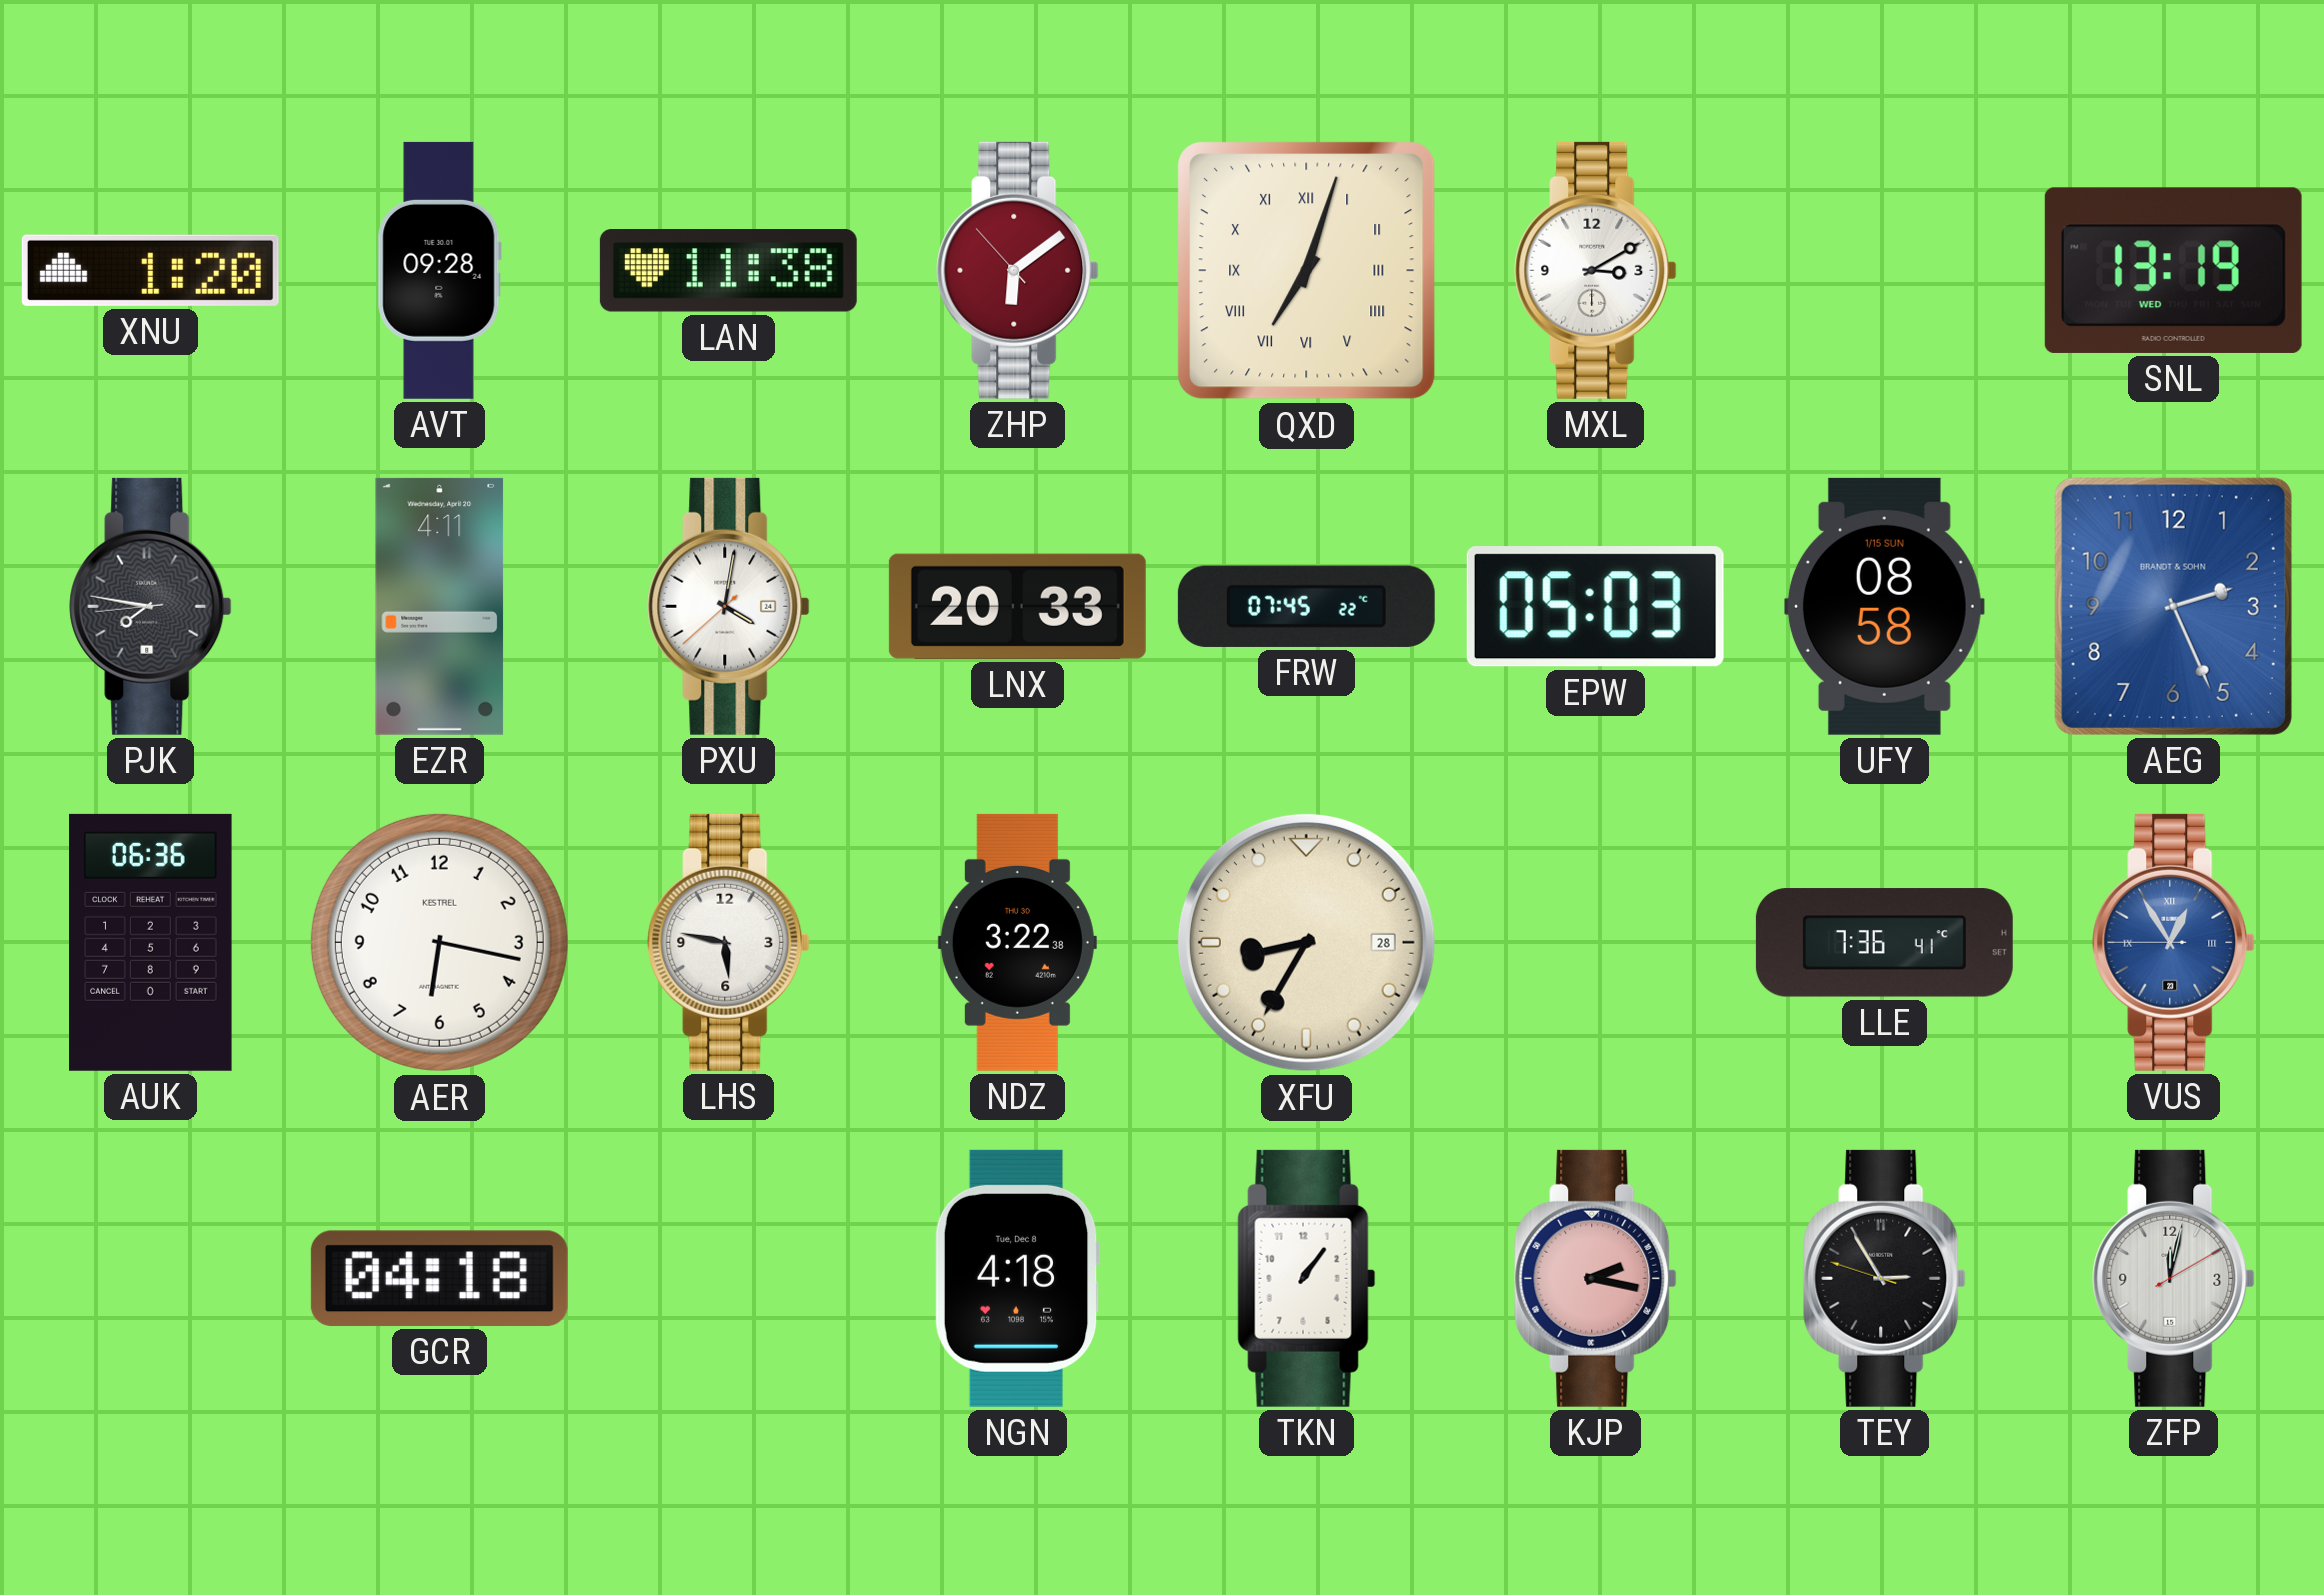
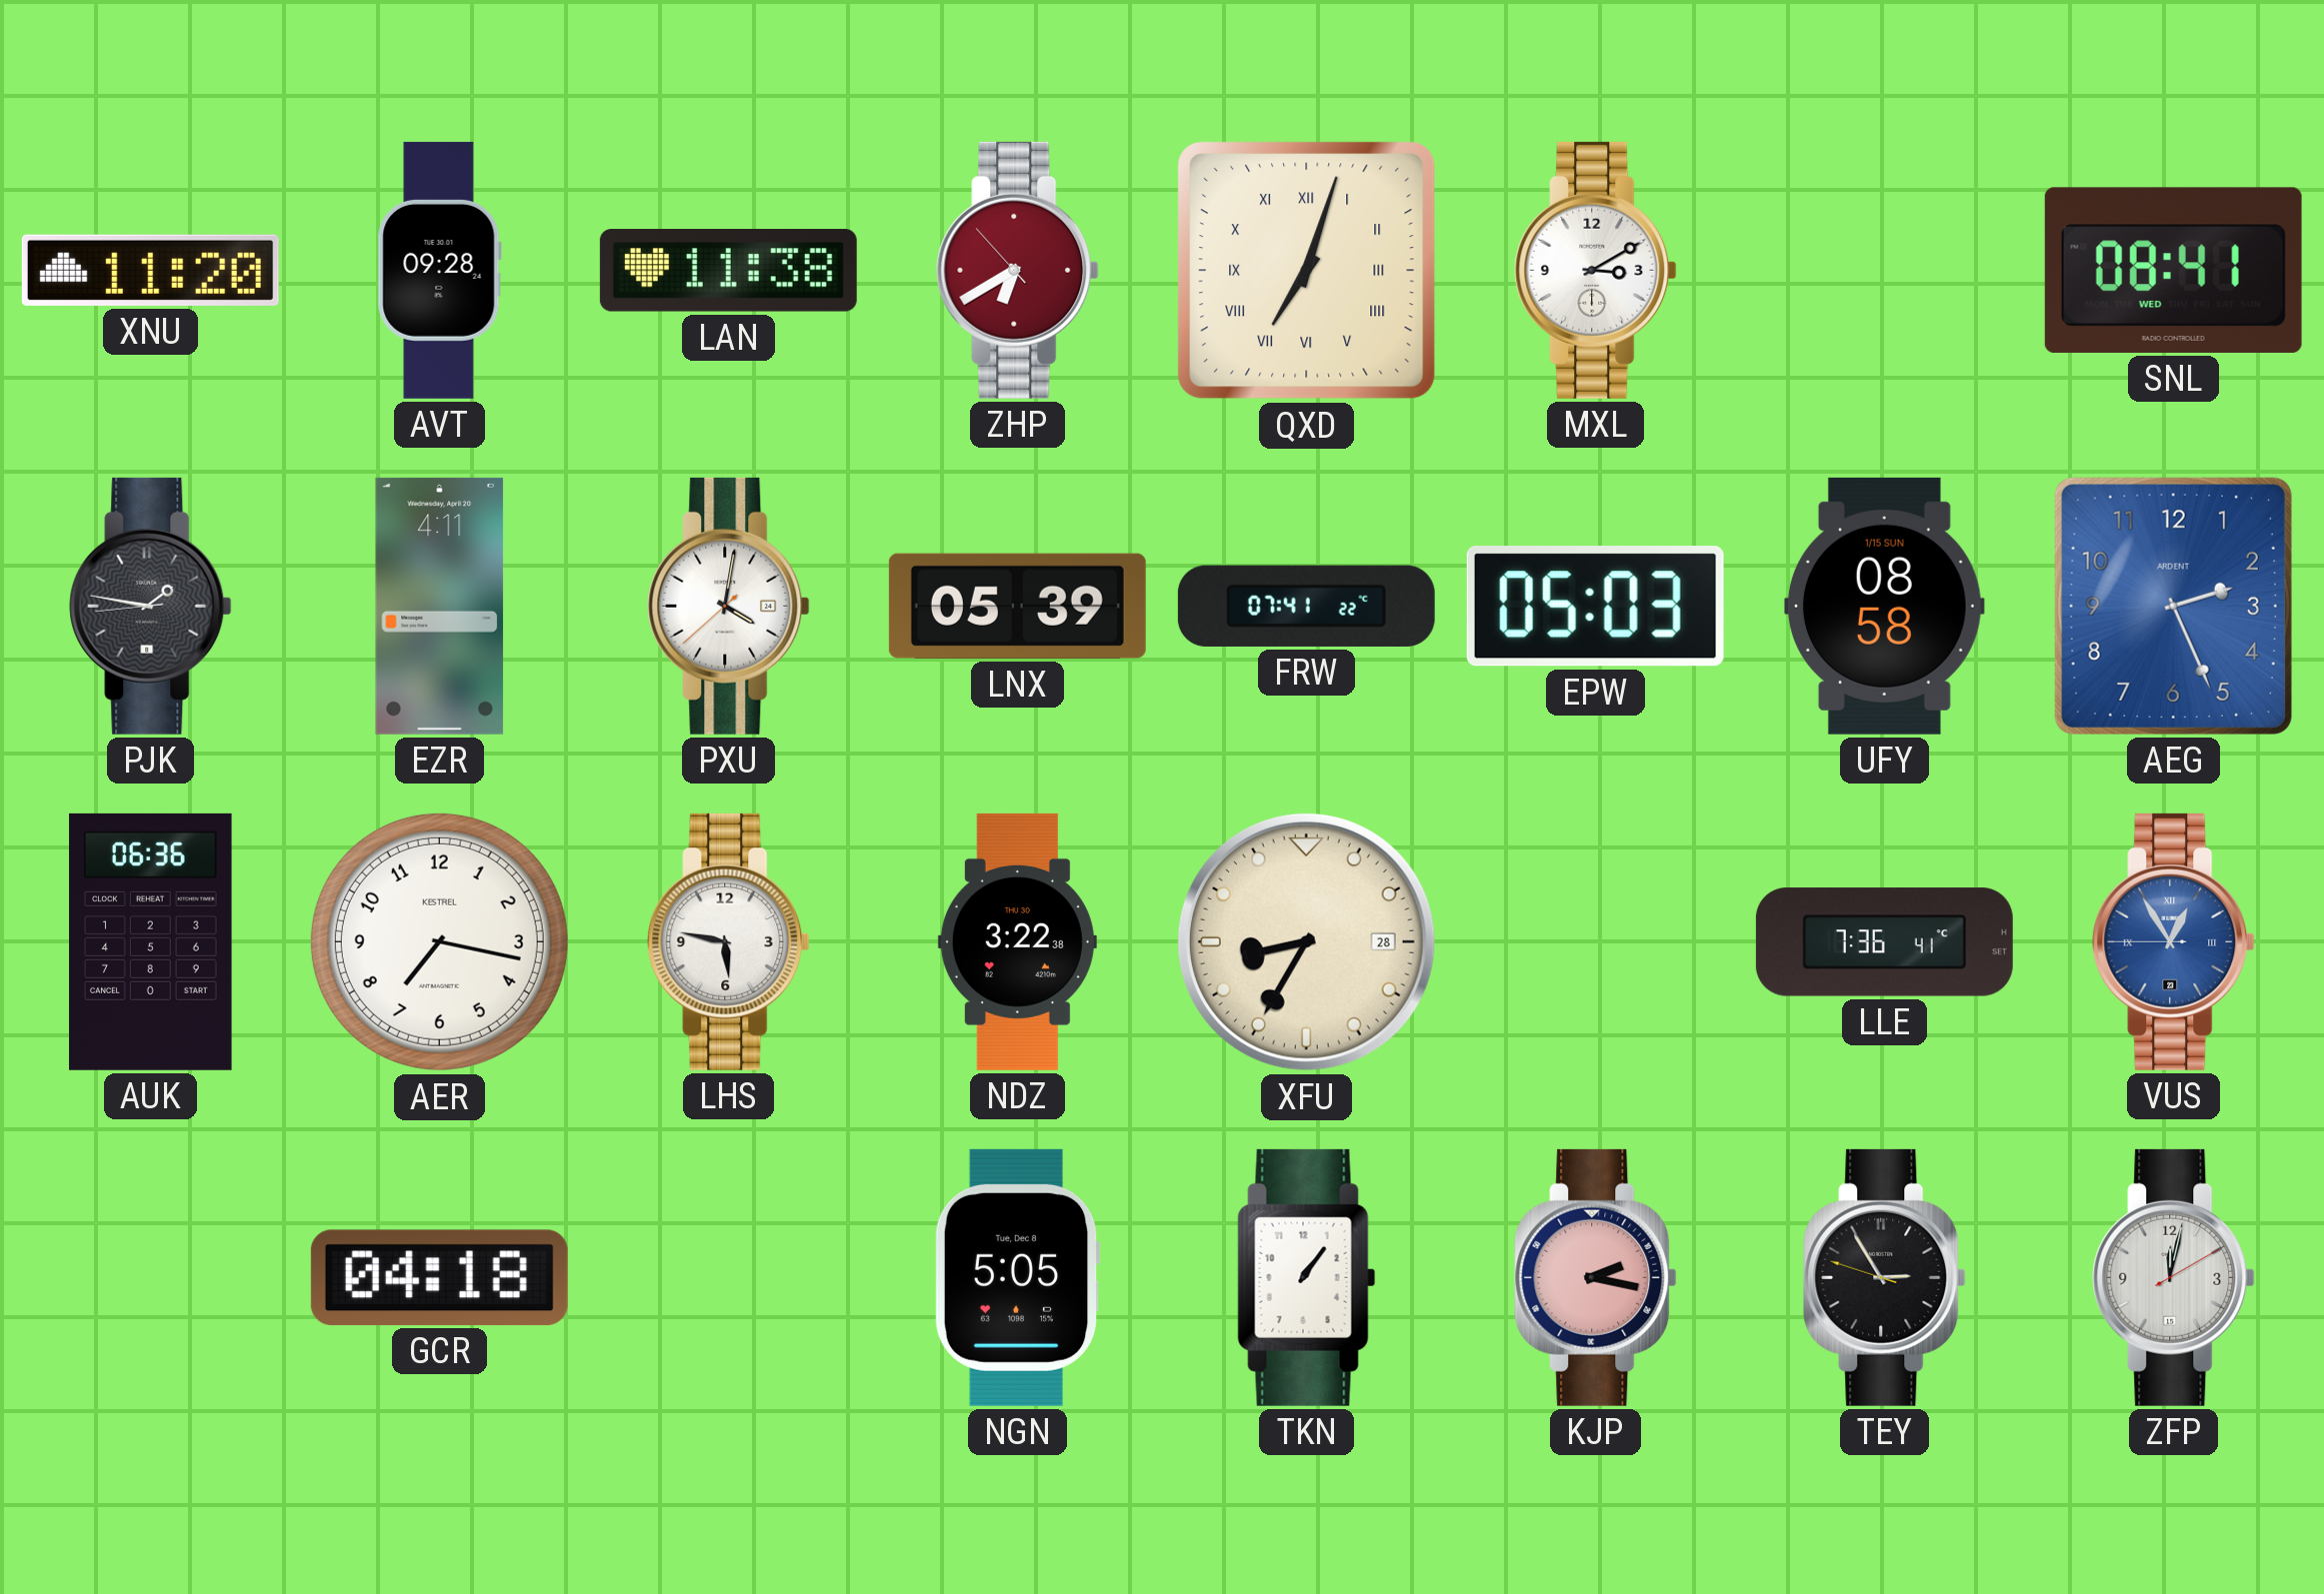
XNU: 1:20 -> 11:20 (150, 270)
ZHP: 6:08 -> 6:39 (1018, 270)
SNL: 13:19 -> 08:41 (2173, 270)
PJK: 7:46 -> 1:46 (151, 606)
LNX: 20:33 -> 05:39 (1017, 606)
FRW: 07:45 -> 07:41 (1306, 606)
AEG brand: BRANDT & SOHN -> ARDENT (2173, 606)
AER: 6:17 -> 7:17 (439, 941)
NGN: 4:18 -> 5:05 (1017, 1277)
